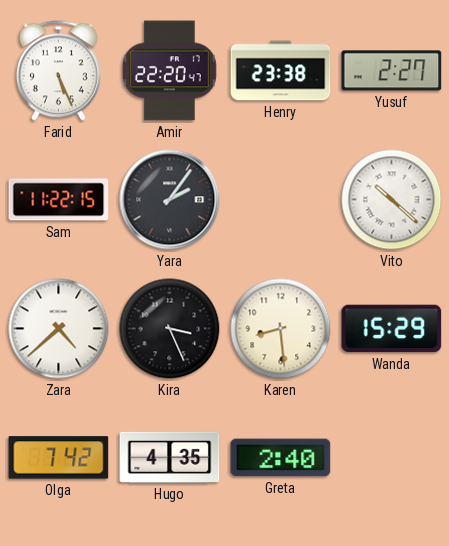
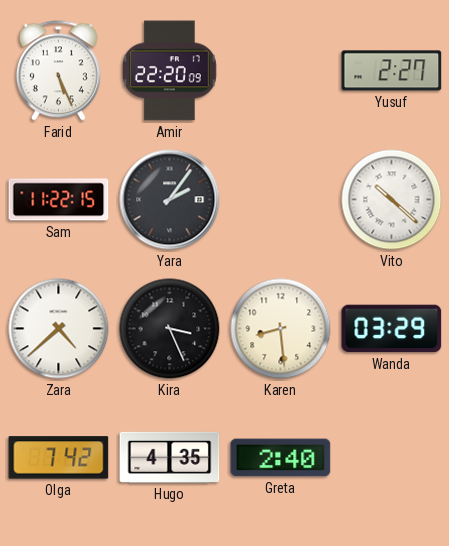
Amir: 22:20:47 -> 22:20:09 (169, 71)
Henry: 23:38 -> none (281, 71)
Wanda: 15:29 -> 03:29 (392, 329)
